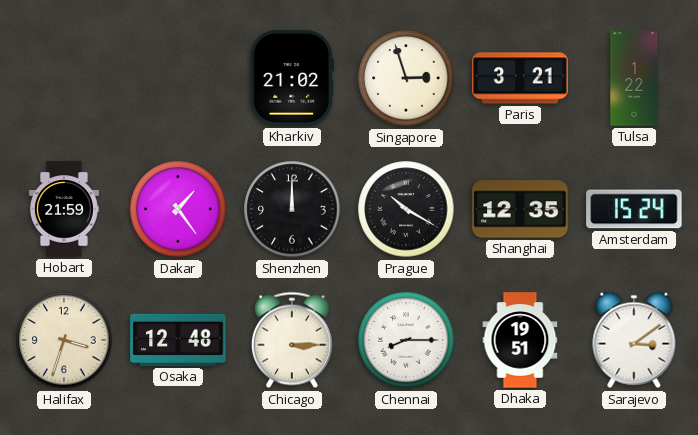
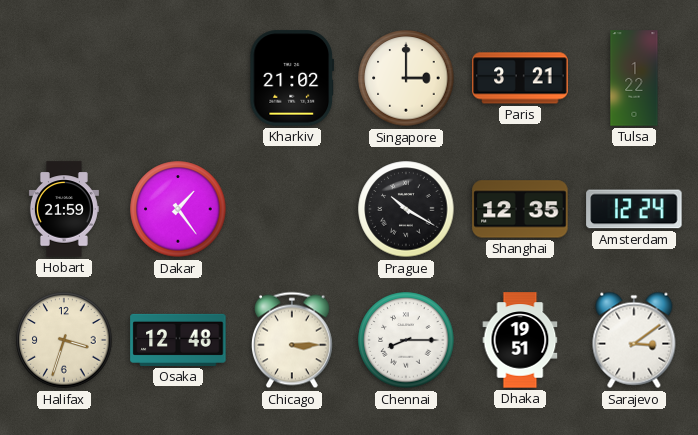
Singapore: 2:57 -> 3:00 (406, 78)
Shenzhen: 12:00 -> none (292, 209)
Amsterdam: 15:24 -> 12:24 (634, 209)
